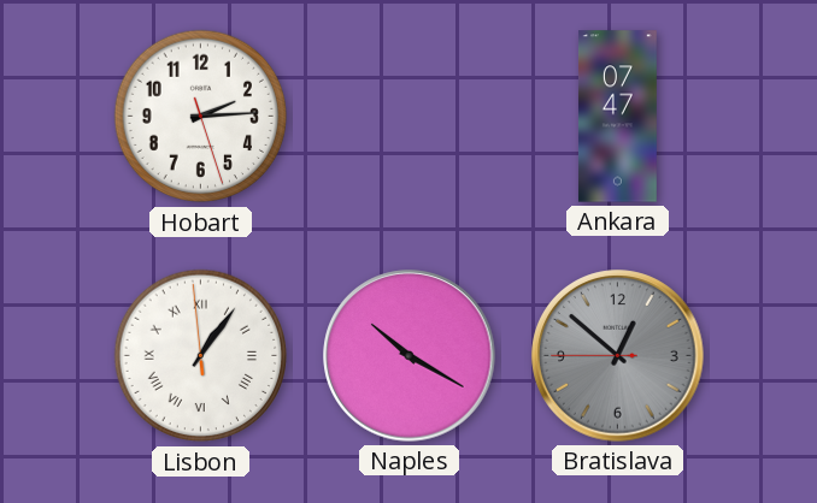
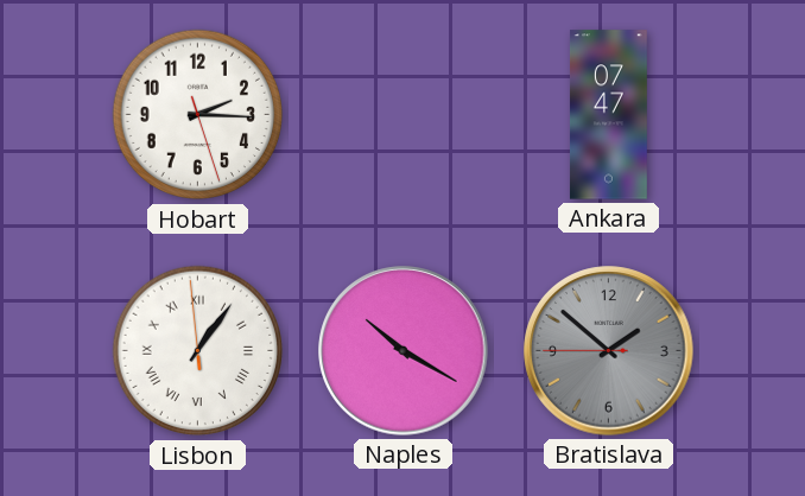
Hobart: 2:14 -> 2:15 (198, 115)
Bratislava: 12:51 -> 1:51 (609, 351)
